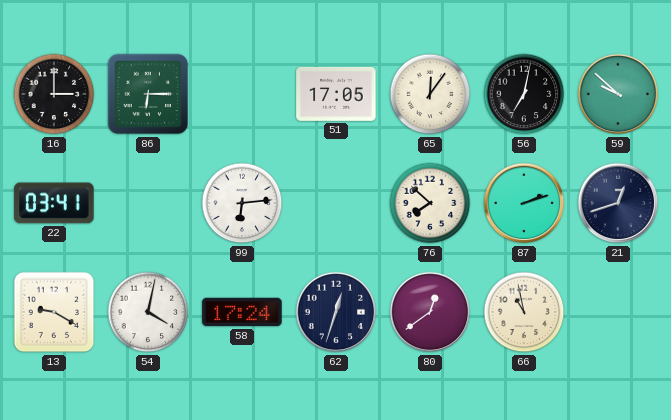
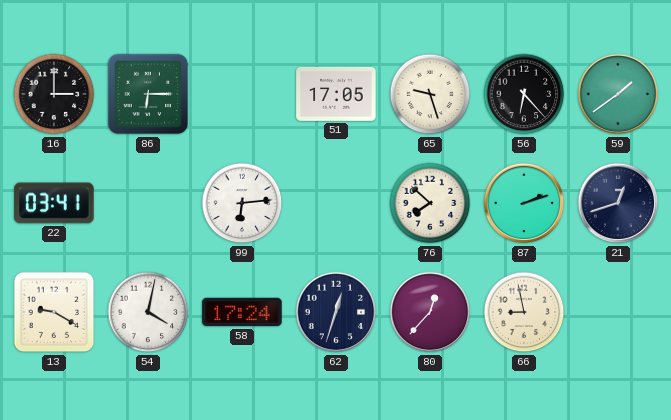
65: 12:06 -> 9:27 (430, 94)
56: 7:02 -> 6:23 (524, 94)
59: 9:52 -> 1:39 (618, 94)
80: 12:39 -> 12:37 (430, 312)
66: 10:58 -> 8:58 (524, 312)
